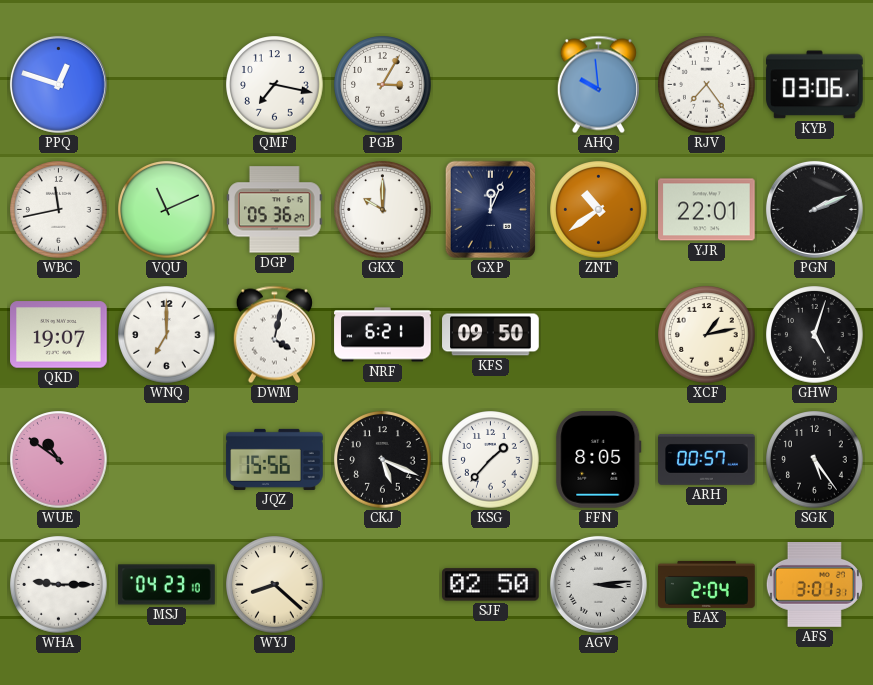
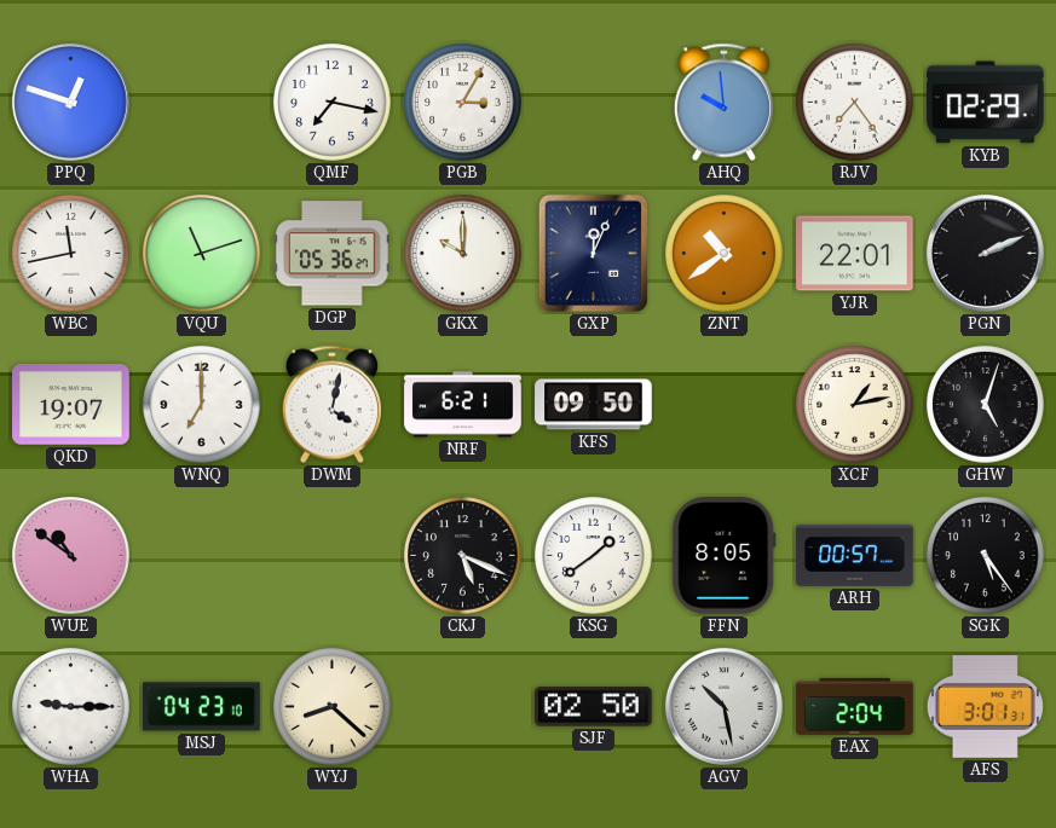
KYB: 03:06 -> 02:29 (986, 103)
VQU: 11:11 -> 11:12 (202, 254)
JQZ: 15:56 -> none (275, 459)
KSG: 1:37 -> 1:39 (594, 556)
AGV: 3:14 -> 10:28 (723, 706)
